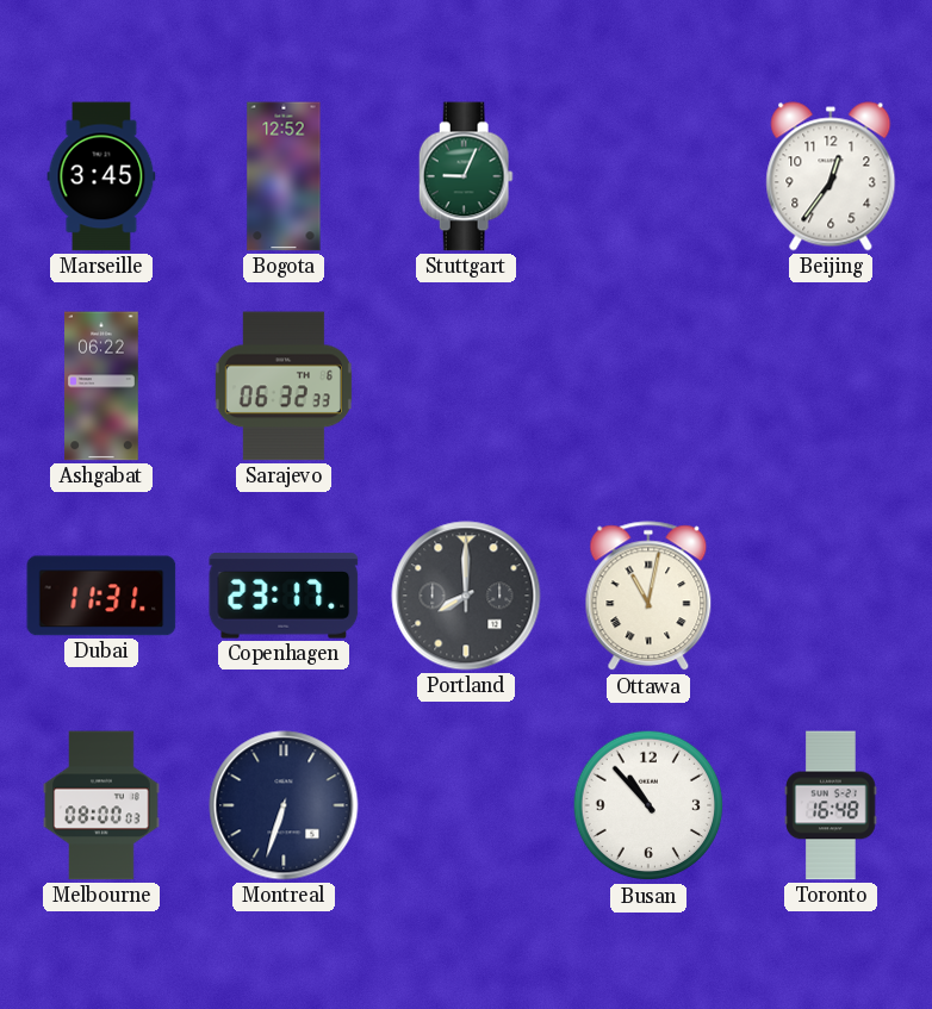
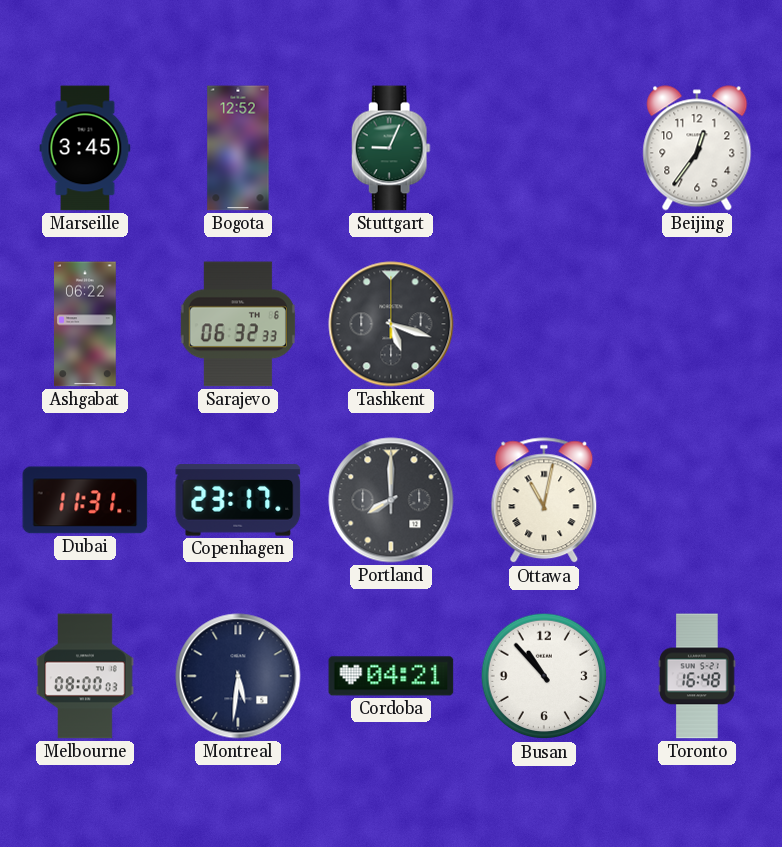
Tashkent: none -> 5:18 (391, 324)
Montreal: 6:33 -> 5:31 (238, 676)
Cordoba: none -> 04:21 (391, 676)
